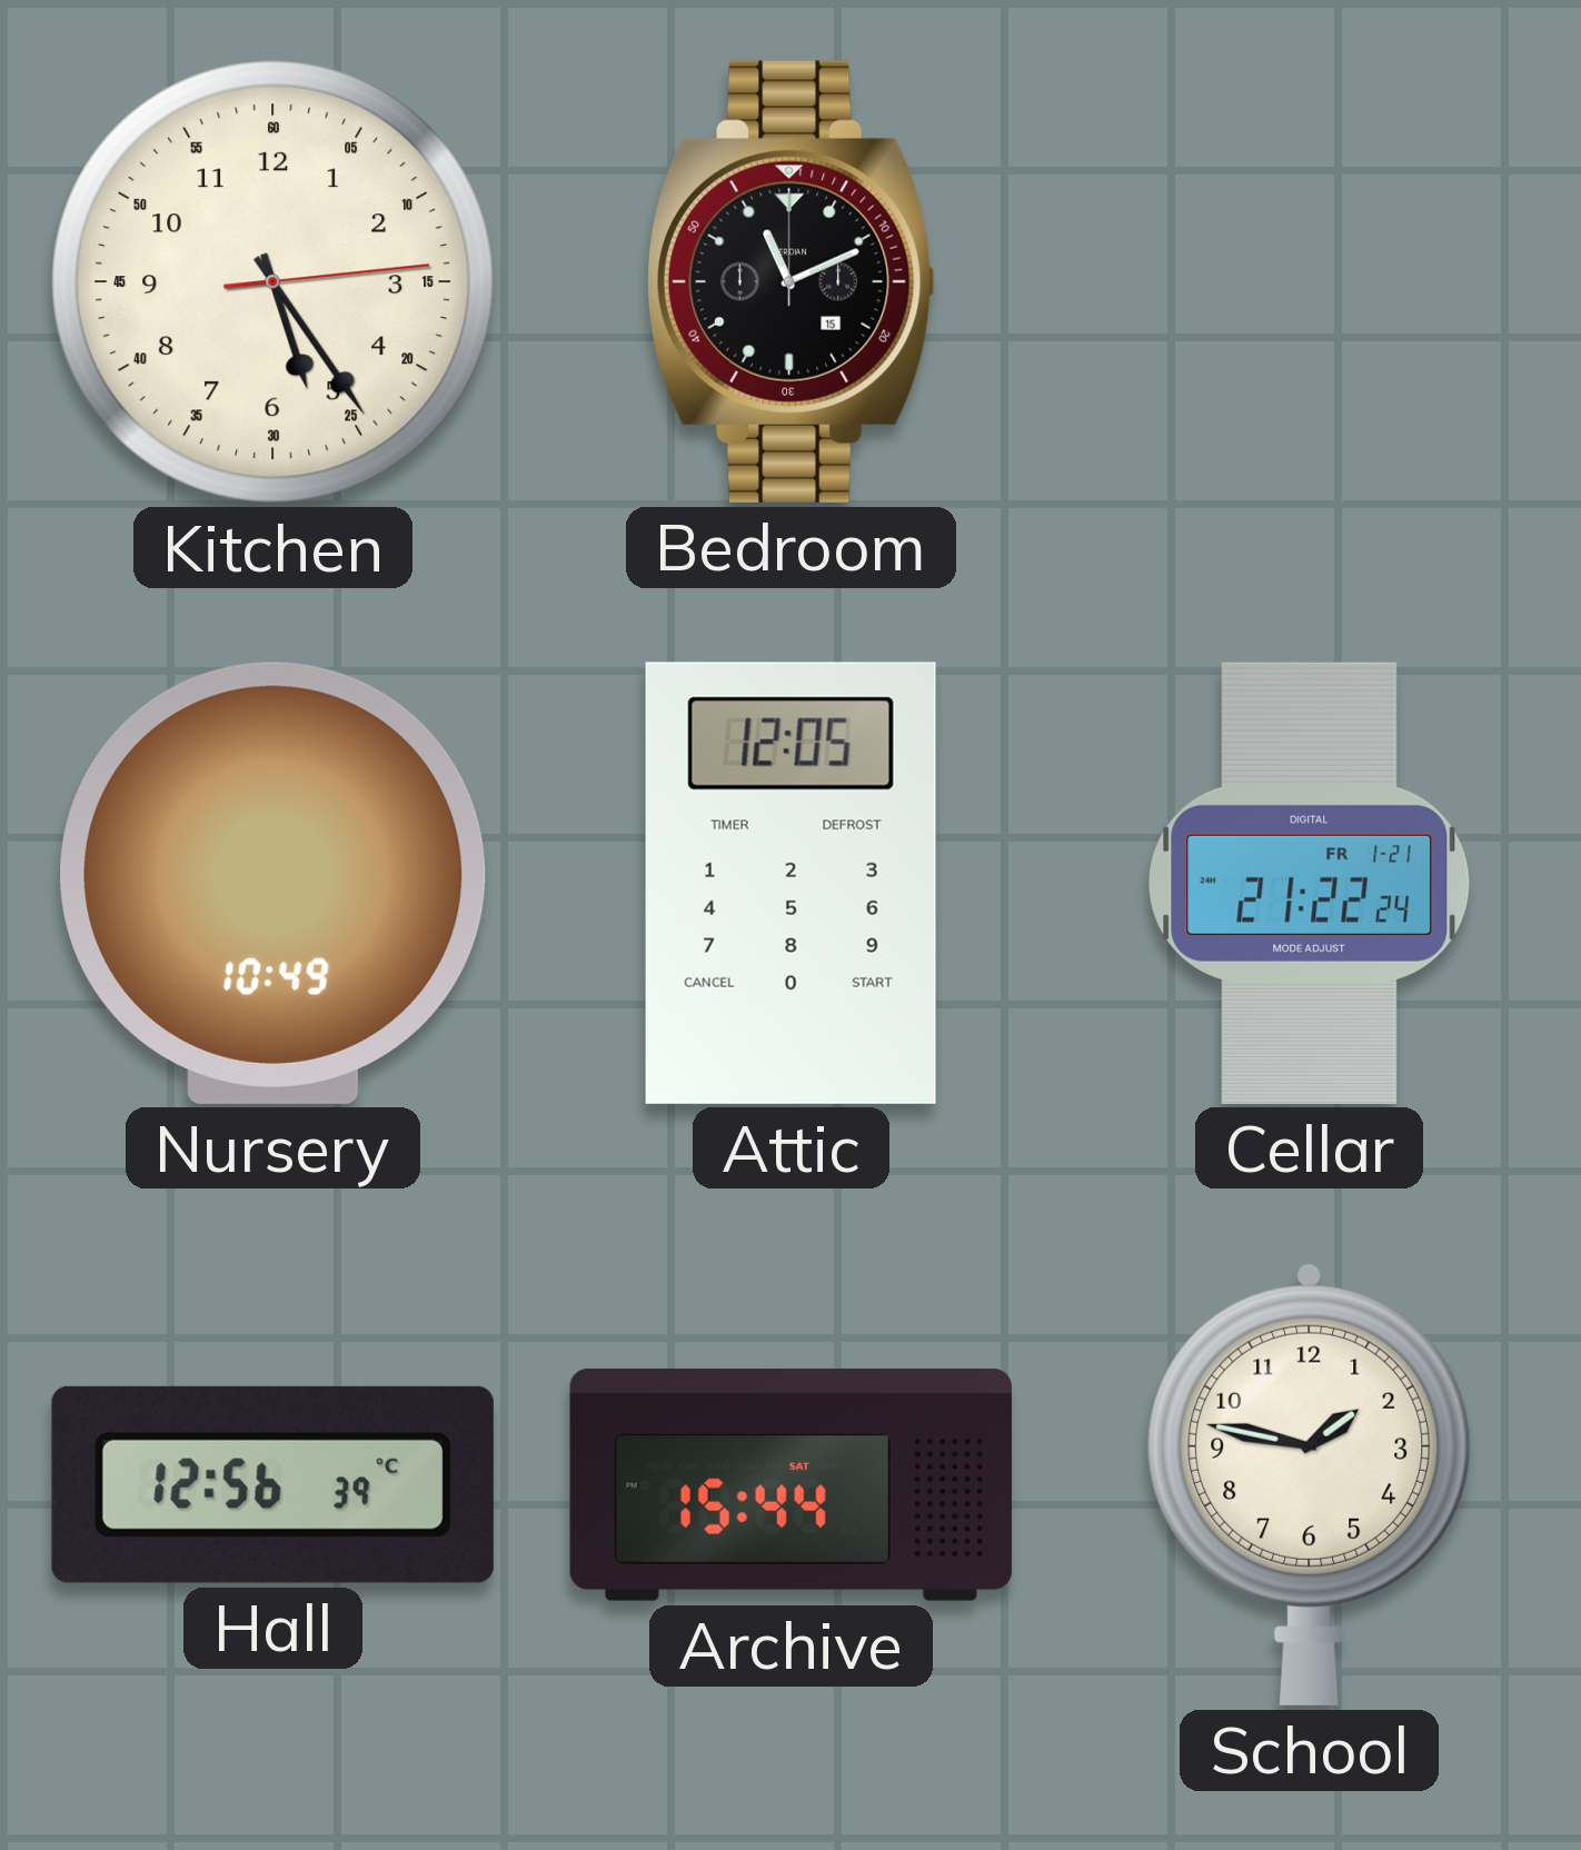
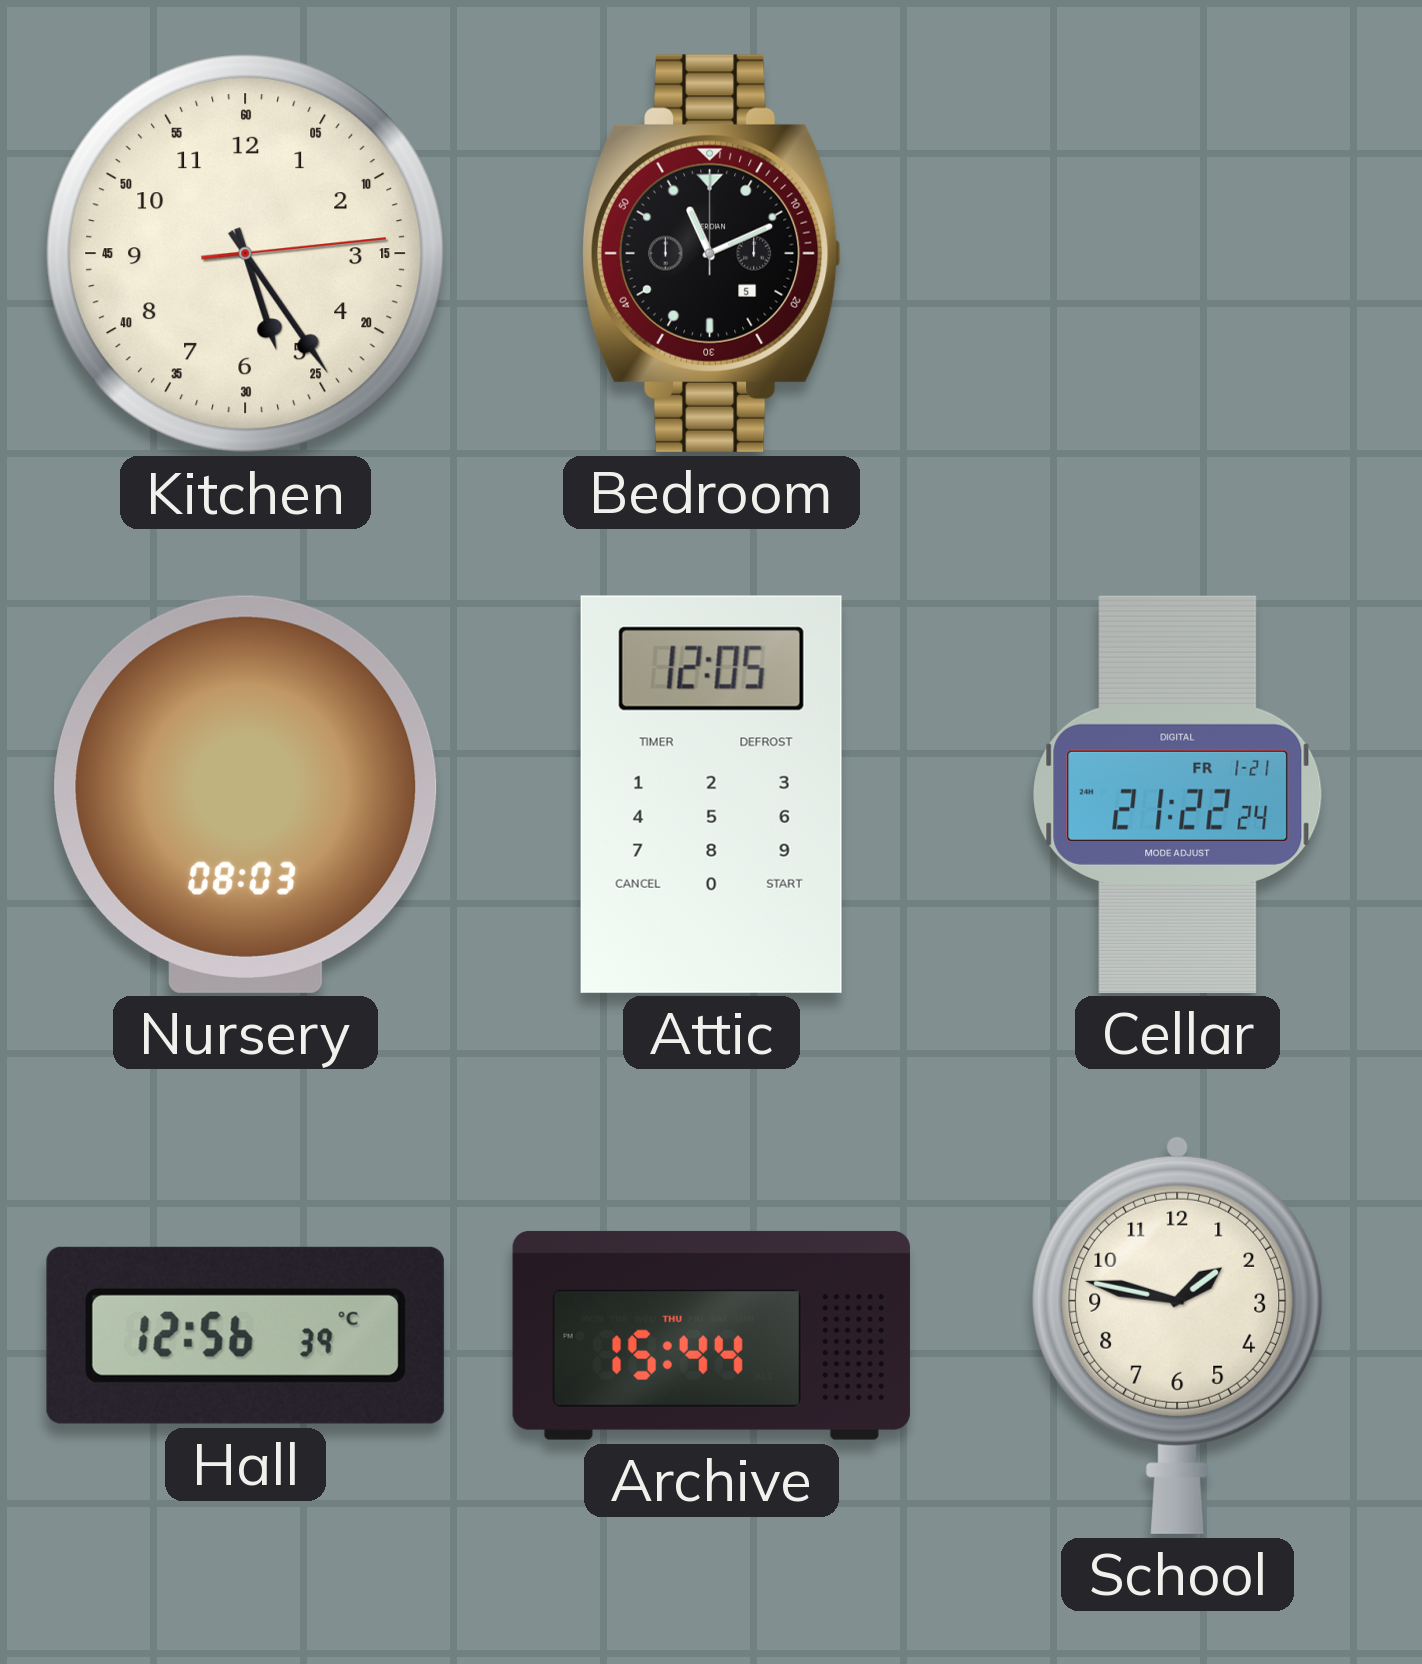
Bedroom date: 15 -> 5 (711, 253)
Nursery: 10:49 -> 08:03 (246, 794)
Archive date: SAT -> THU (711, 1335)
